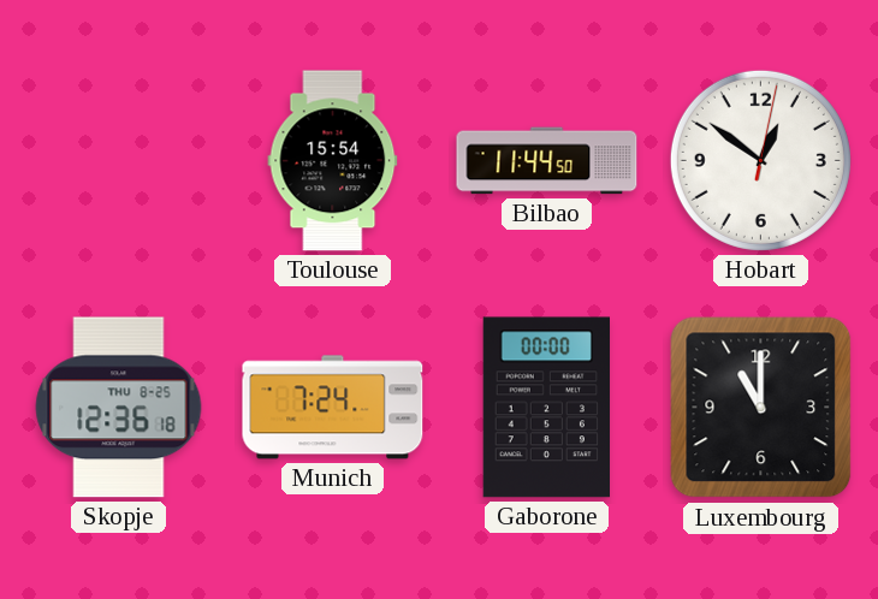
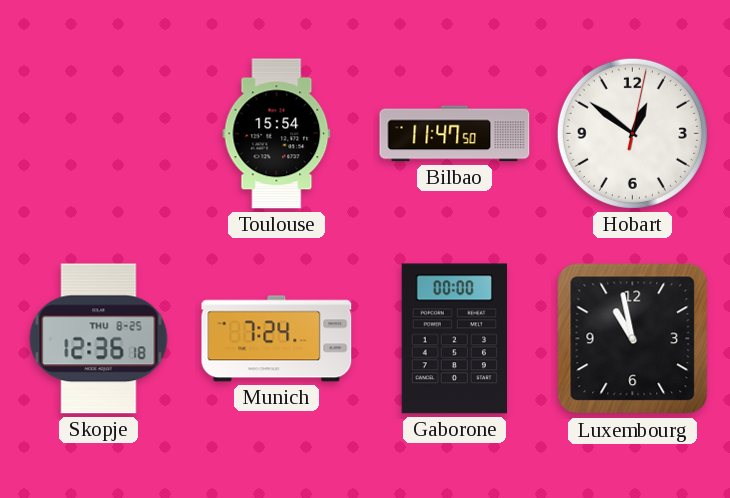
Bilbao: 11:44 -> 11:47 (455, 134)
Luxembourg: 11:00 -> 10:58 (633, 339)
